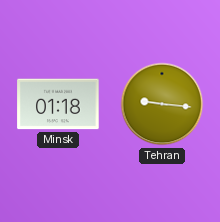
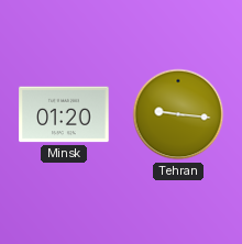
Minsk: 01:18 -> 01:20 (64, 114)
